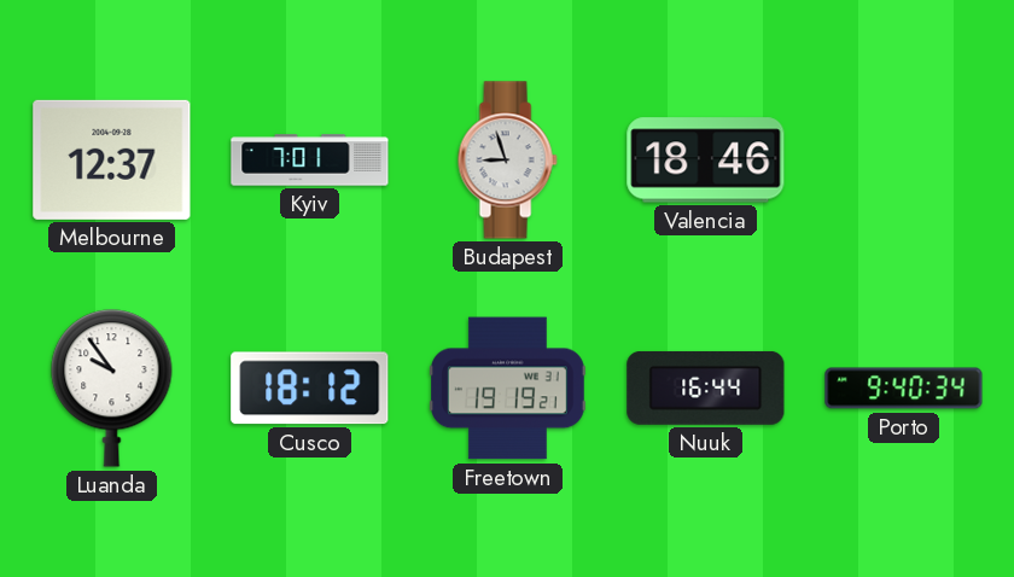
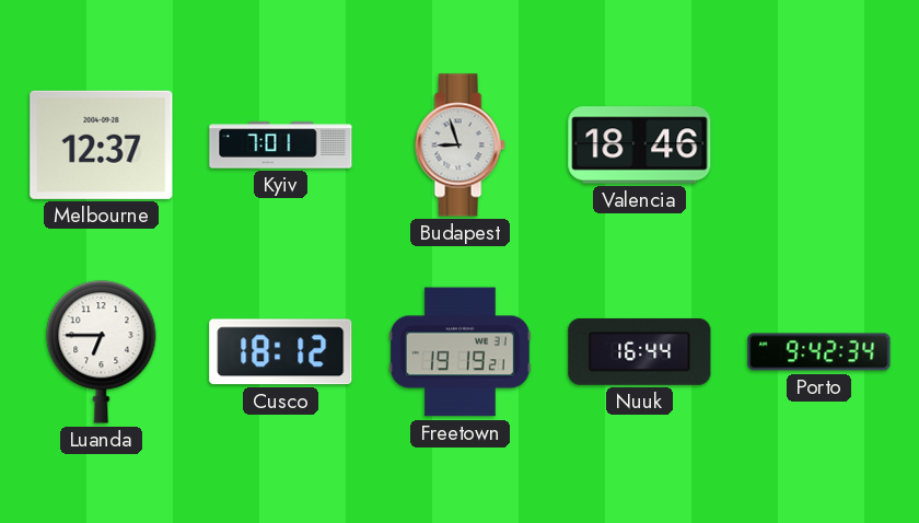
Luanda: 9:54 -> 6:45 (102, 352)
Porto: 9:40 -> 9:42 (819, 352)
